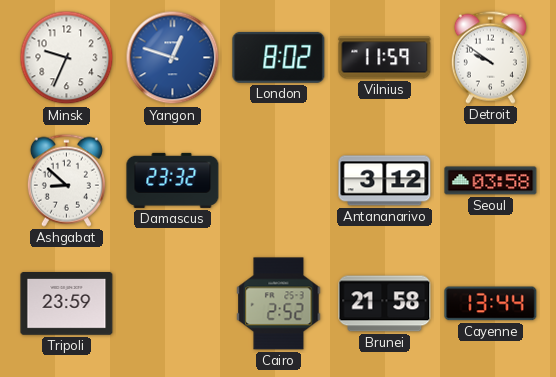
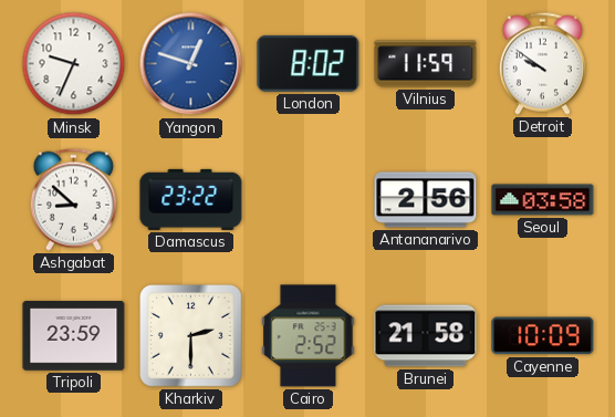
Damascus: 23:32 -> 23:22 (191, 199)
Antananarivo: 3:12 -> 2:56 (426, 200)
Kharkiv: none -> 2:30 (191, 336)
Cayenne: 13:44 -> 10:09 (543, 336)
